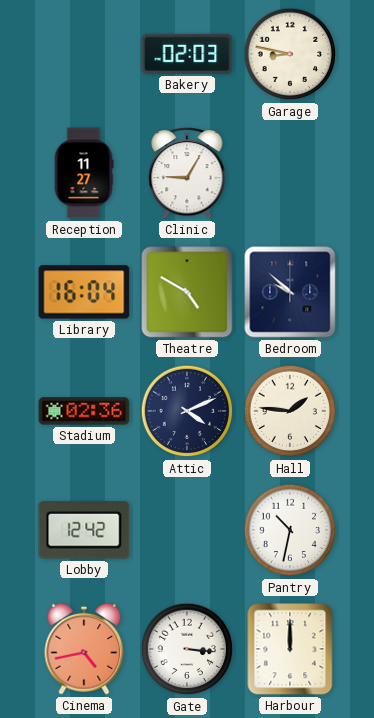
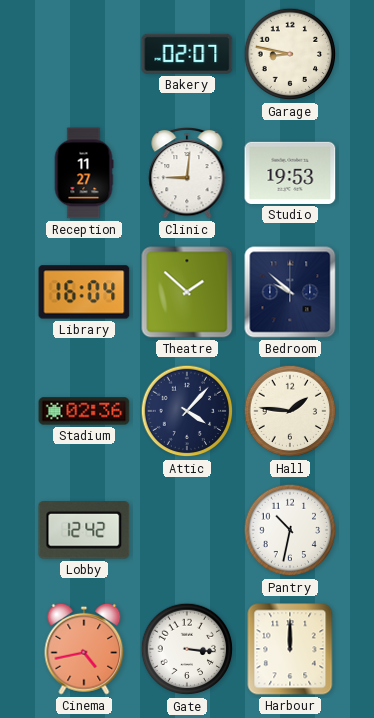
Bakery: 02:03 -> 02:07 (187, 54)
Clinic: 9:05 -> 9:01 (187, 173)
Studio: none -> 19:53 (290, 173)
Theatre: 4:50 -> 1:52 (187, 292)
Attic: 4:11 -> 4:07 (187, 411)
